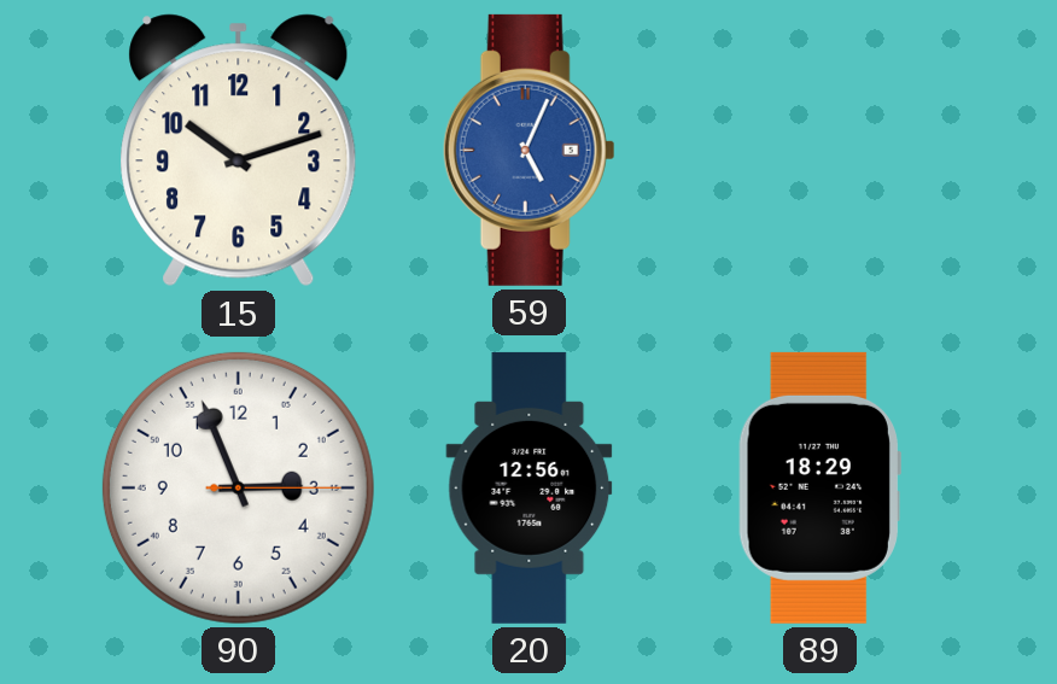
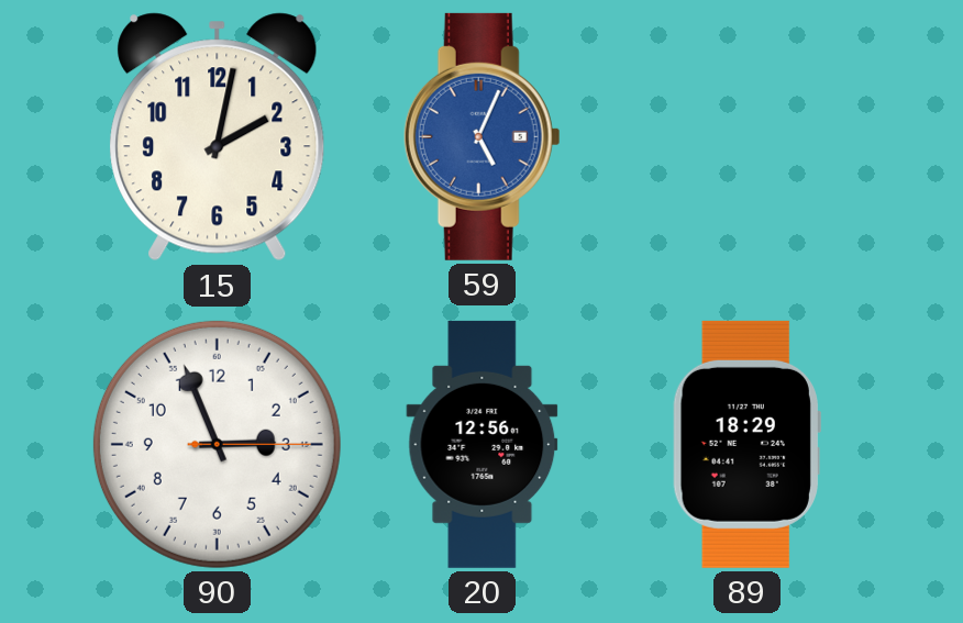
15: 10:12 -> 2:02 (218, 137)
